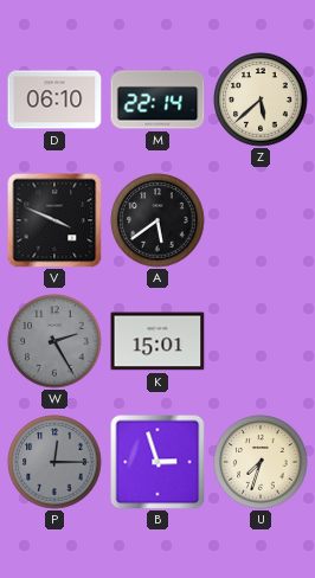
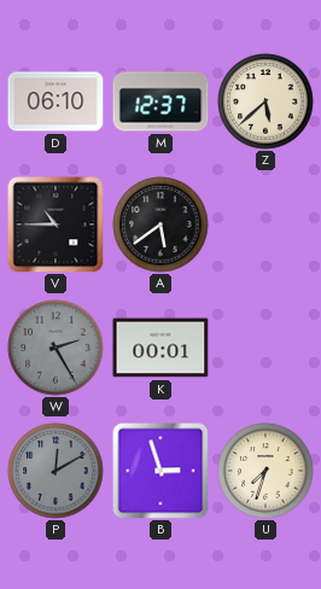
M: 22:14 -> 12:37 (160, 101)
V: 3:49 -> 10:45 (56, 224)
K: 15:01 -> 00:01 (160, 348)
P: 12:15 -> 12:10 (56, 471)
